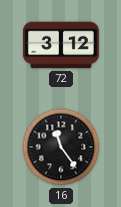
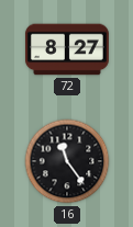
72: 3:12 -> 8:27 (67, 49)
